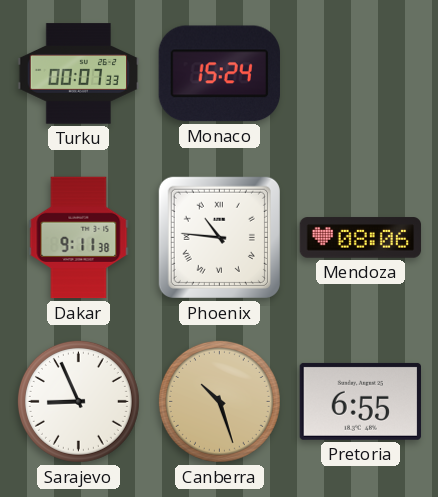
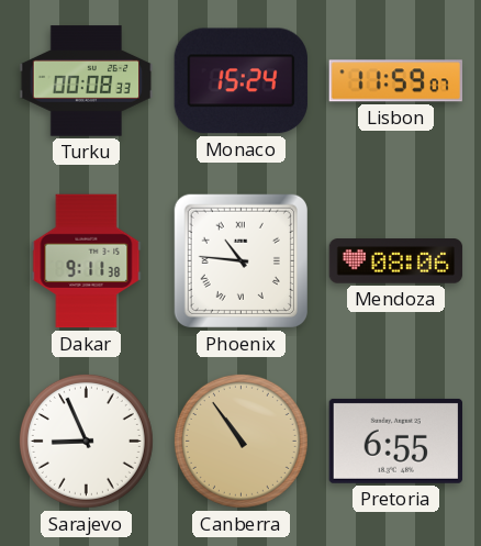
Turku: 00:07 -> 00:08 (87, 81)
Lisbon: none -> 11:59 (395, 81)
Canberra: 10:27 -> 10:54 (240, 441)
